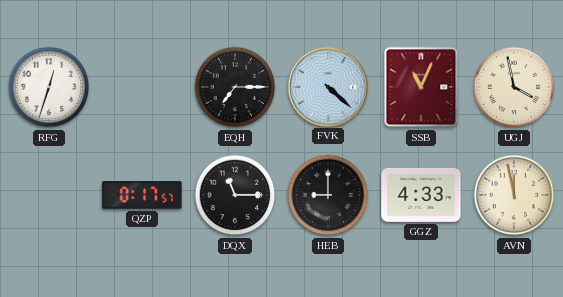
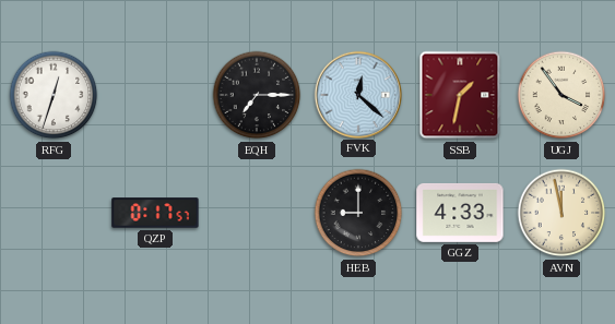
FVK: 4:22 -> 12:22 (357, 94)
SSB: 11:04 -> 1:32 (460, 95)
UGJ: 3:58 -> 3:54 (561, 95)
DQX: 11:15 -> none (235, 195)
